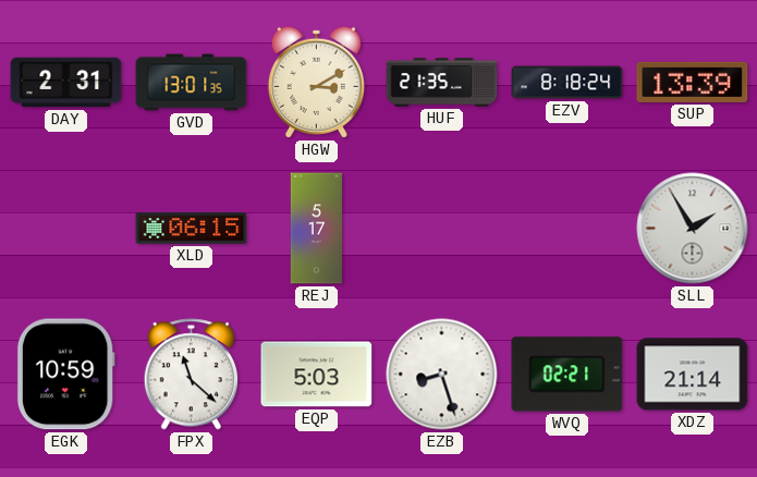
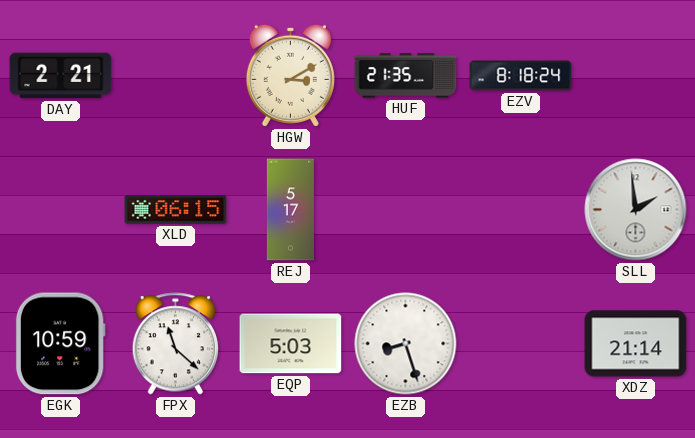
DAY: 2:31 -> 2:21 (61, 76)
GVD: 13:01 -> none (192, 83)
SUP: 13:39 -> none (693, 82)
SLL: 1:55 -> 1:59 (636, 210)
WVQ: 02:21 -> none (567, 375)
